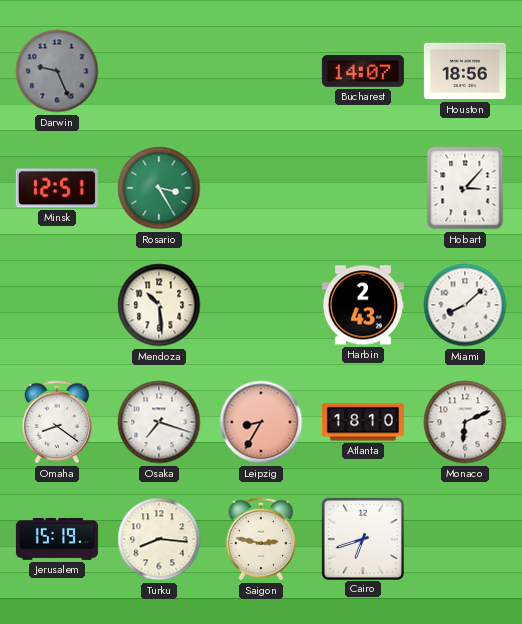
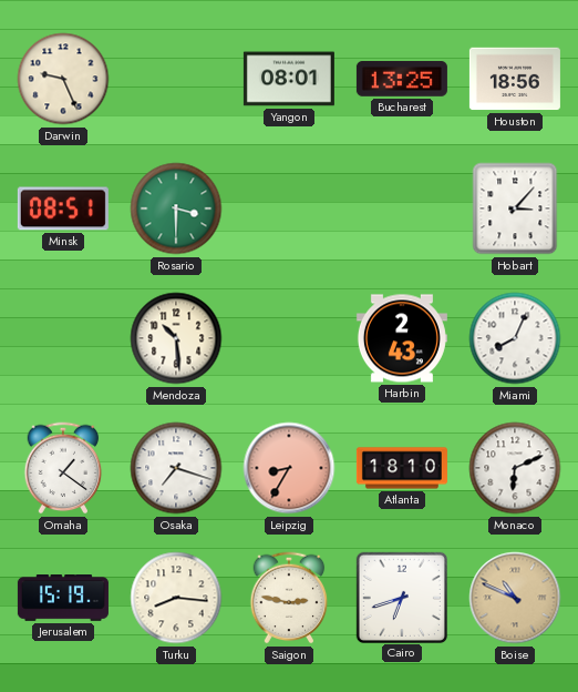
Darwin dial: grey -> cream (63, 79)
Yangon: none -> 08:01 (289, 79)
Bucharest: 14:07 -> 13:25 (402, 79)
Minsk: 12:51 -> 08:51 (63, 208)
Rosario: 3:25 -> 3:30 (176, 208)
Miami: 8:08 -> 8:04 (515, 338)
Omaha: 8:21 -> 1:21 (63, 468)
Boise: none -> 10:49 (515, 598)
